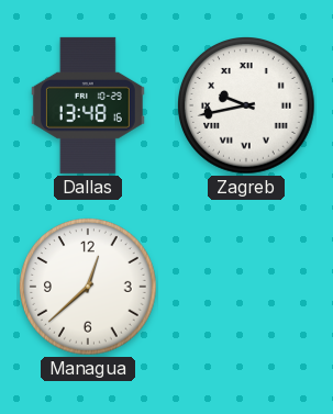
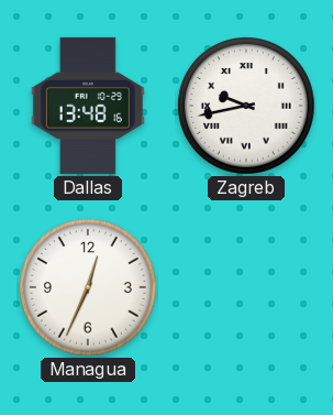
Managua: 12:38 -> 12:34 (89, 288)
